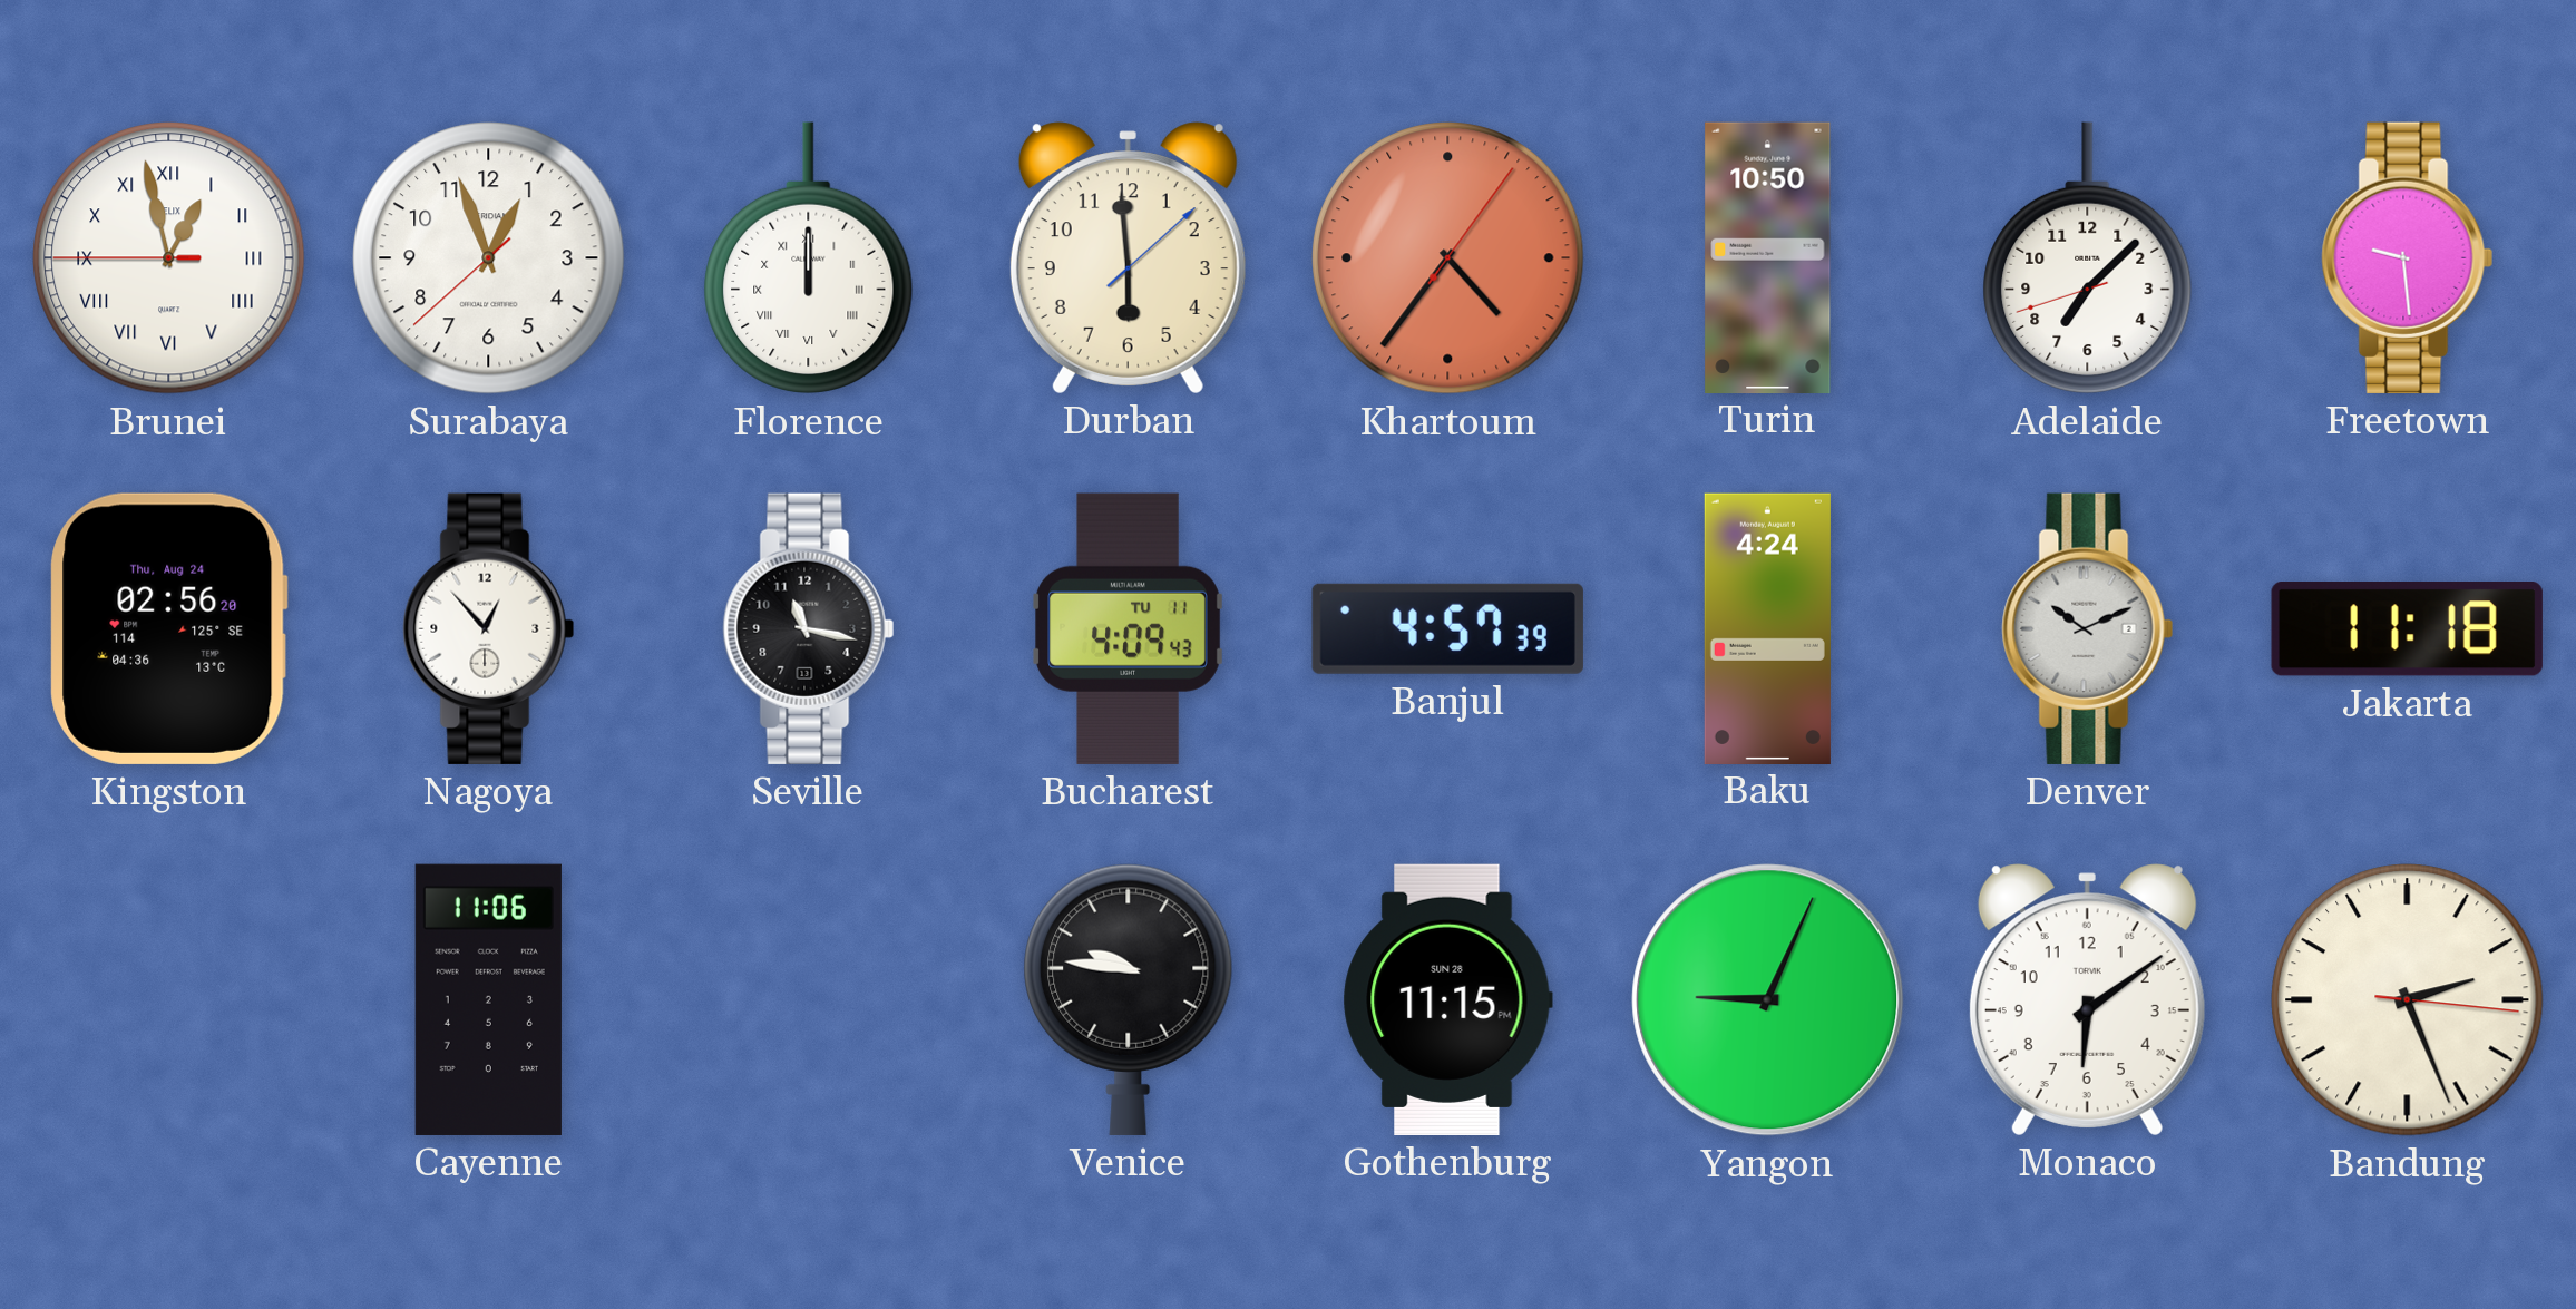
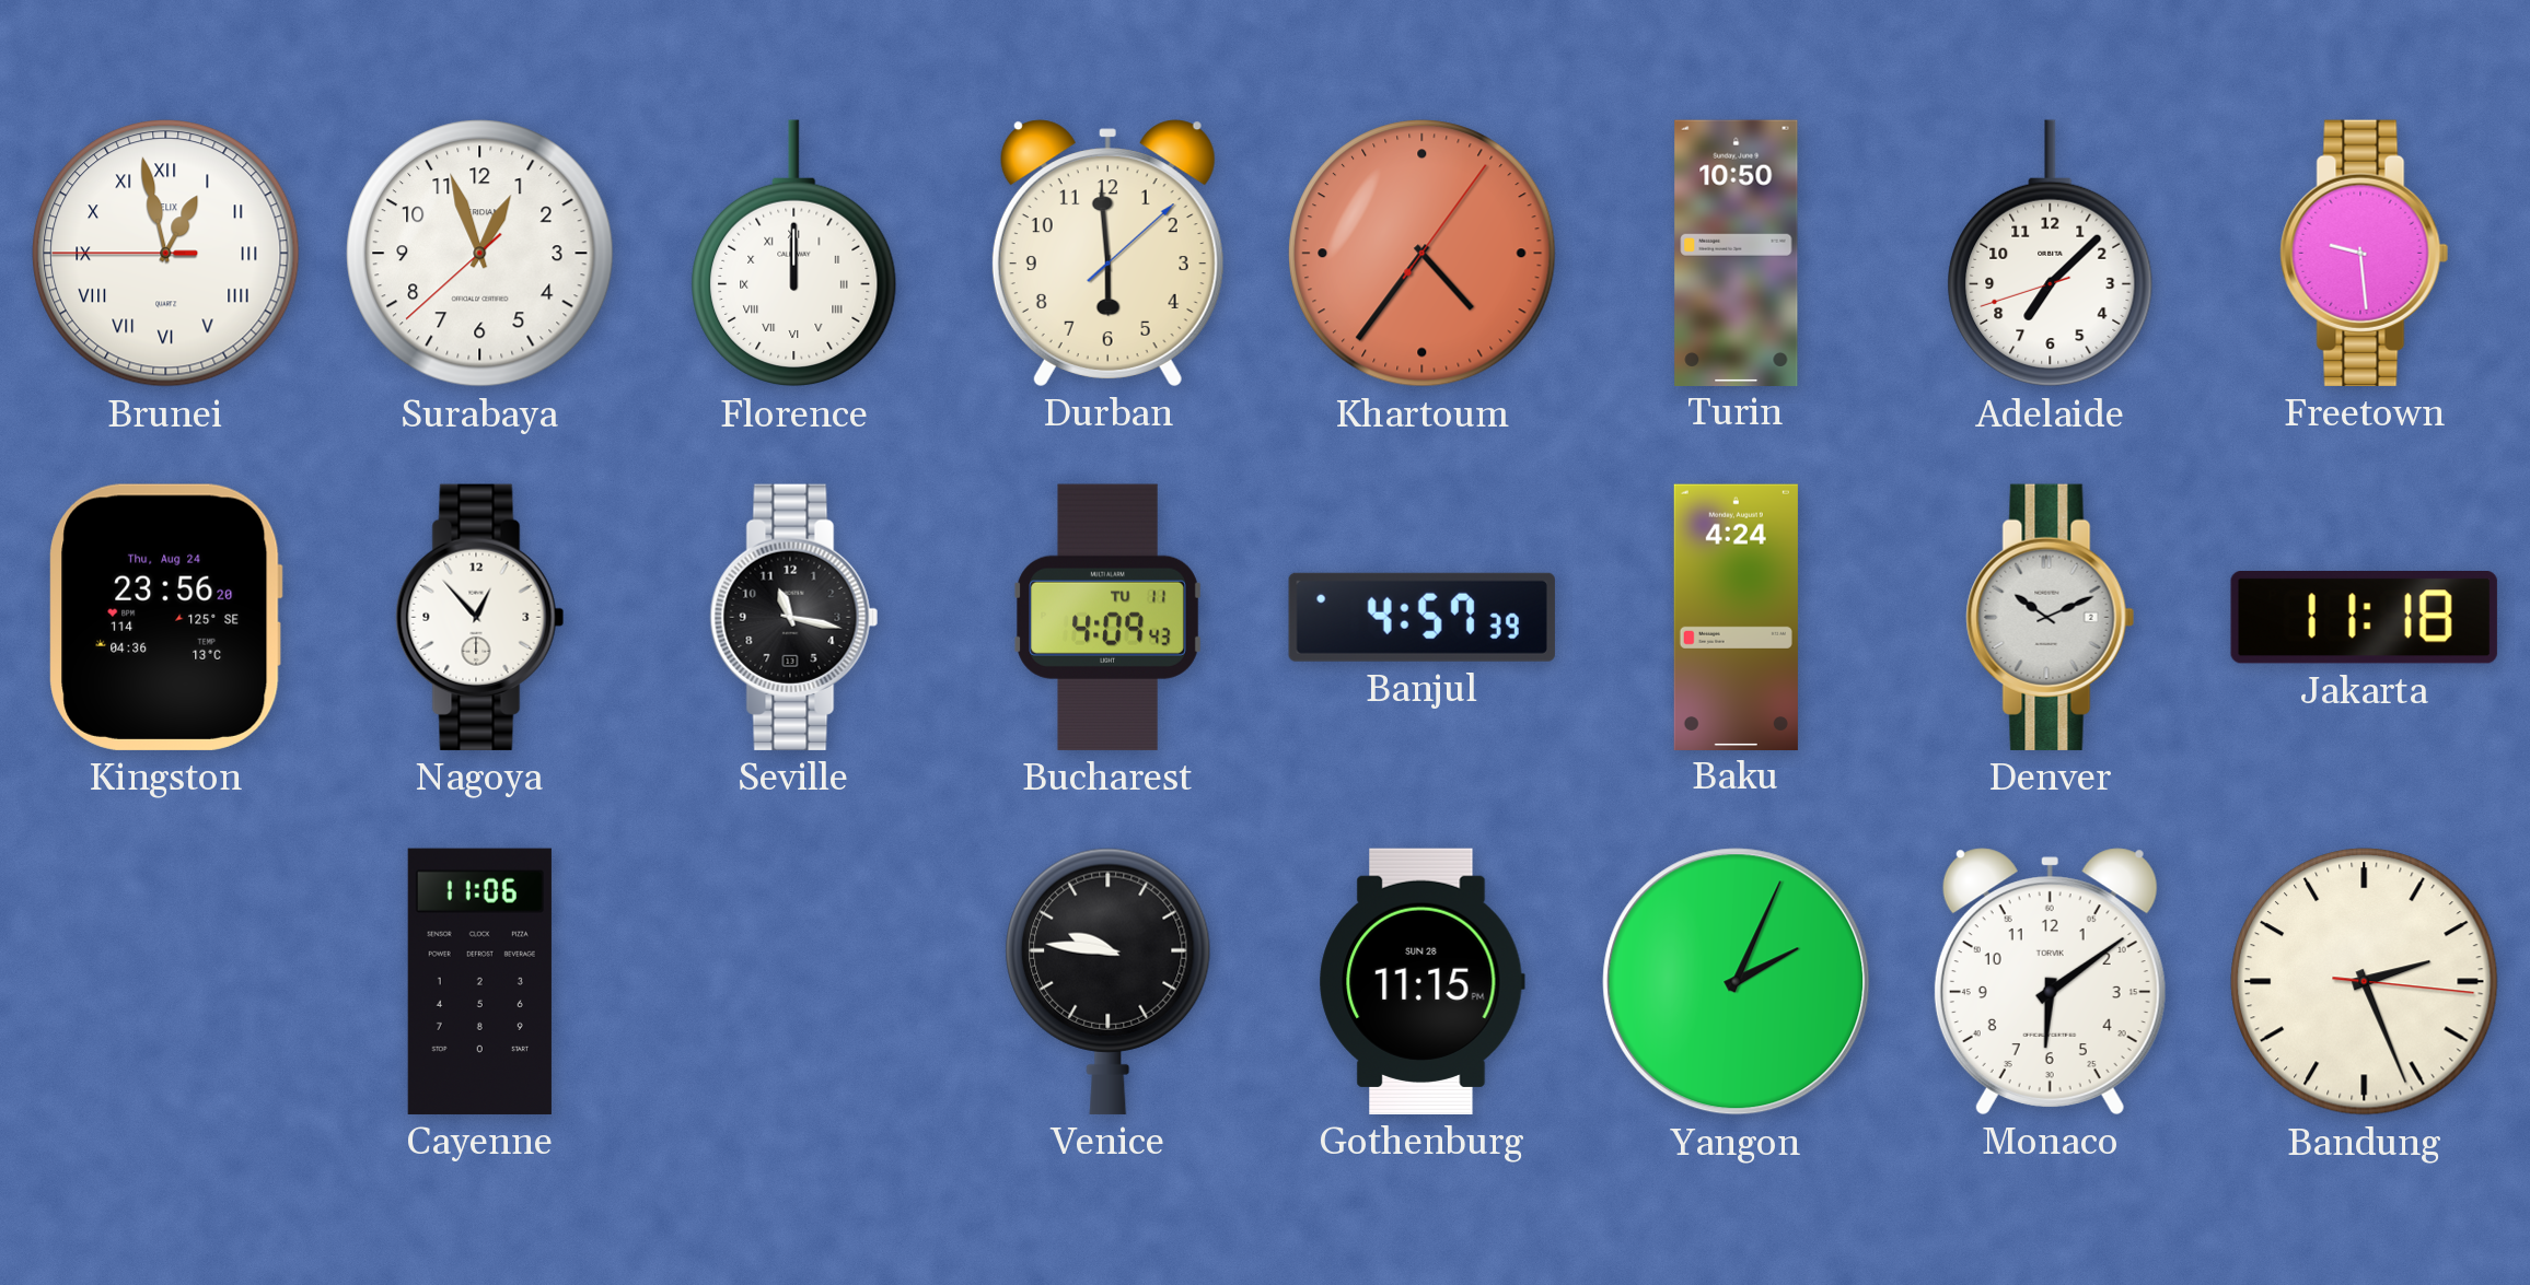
Kingston: 02:56 -> 23:56 (165, 617)
Yangon: 9:04 -> 2:04 (1737, 982)
